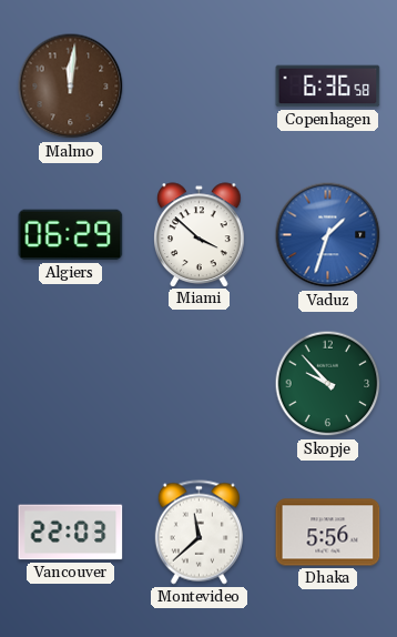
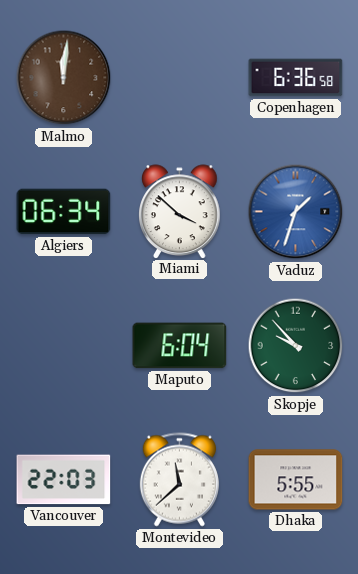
Algiers: 06:29 -> 06:34 (64, 212)
Maputo: none -> 6:04 (180, 346)
Dhaka: 5:56 -> 5:55 (296, 480)
